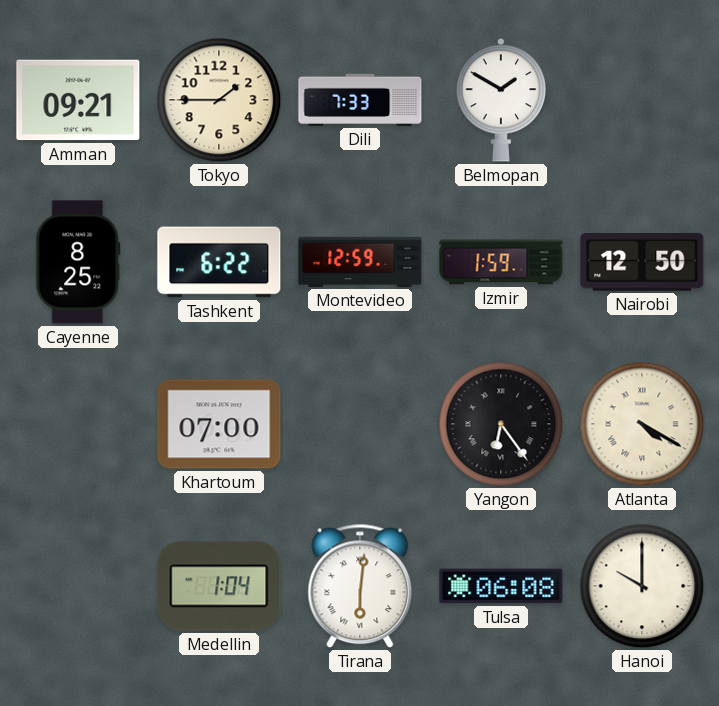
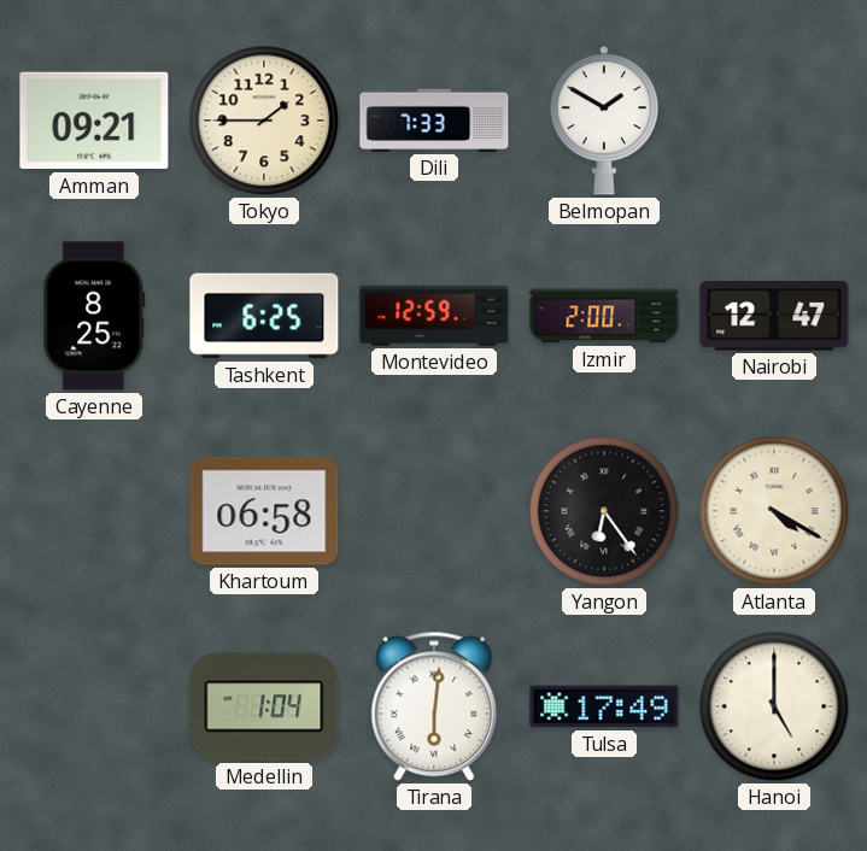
Tashkent: 6:22 -> 6:25 (264, 316)
Izmir: 1:59 -> 2:00 (604, 316)
Nairobi: 12:50 -> 12:47 (774, 317)
Khartoum: 07:00 -> 06:58 (264, 511)
Tulsa: 06:08 -> 17:49 (604, 706)
Hanoi: 10:00 -> 5:00 (774, 706)
